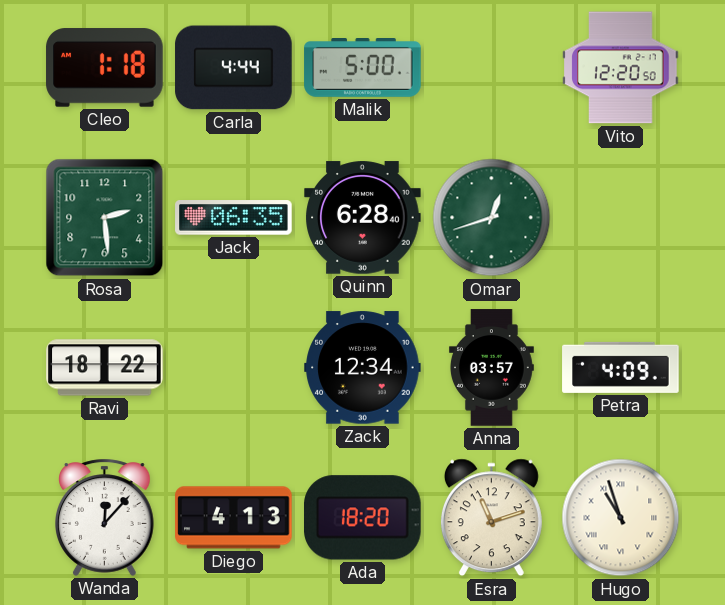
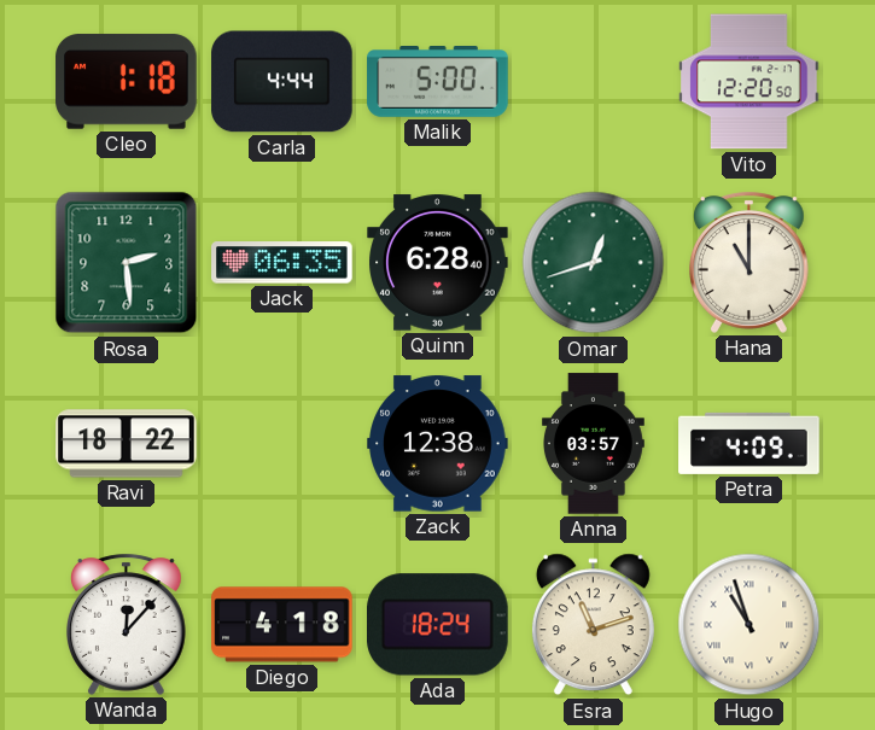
Hana: none -> 11:00 (749, 262)
Zack: 12:34 -> 12:38 (438, 444)
Diego: 4:13 -> 4:18 (282, 625)
Ada: 18:20 -> 18:24 (438, 625)
